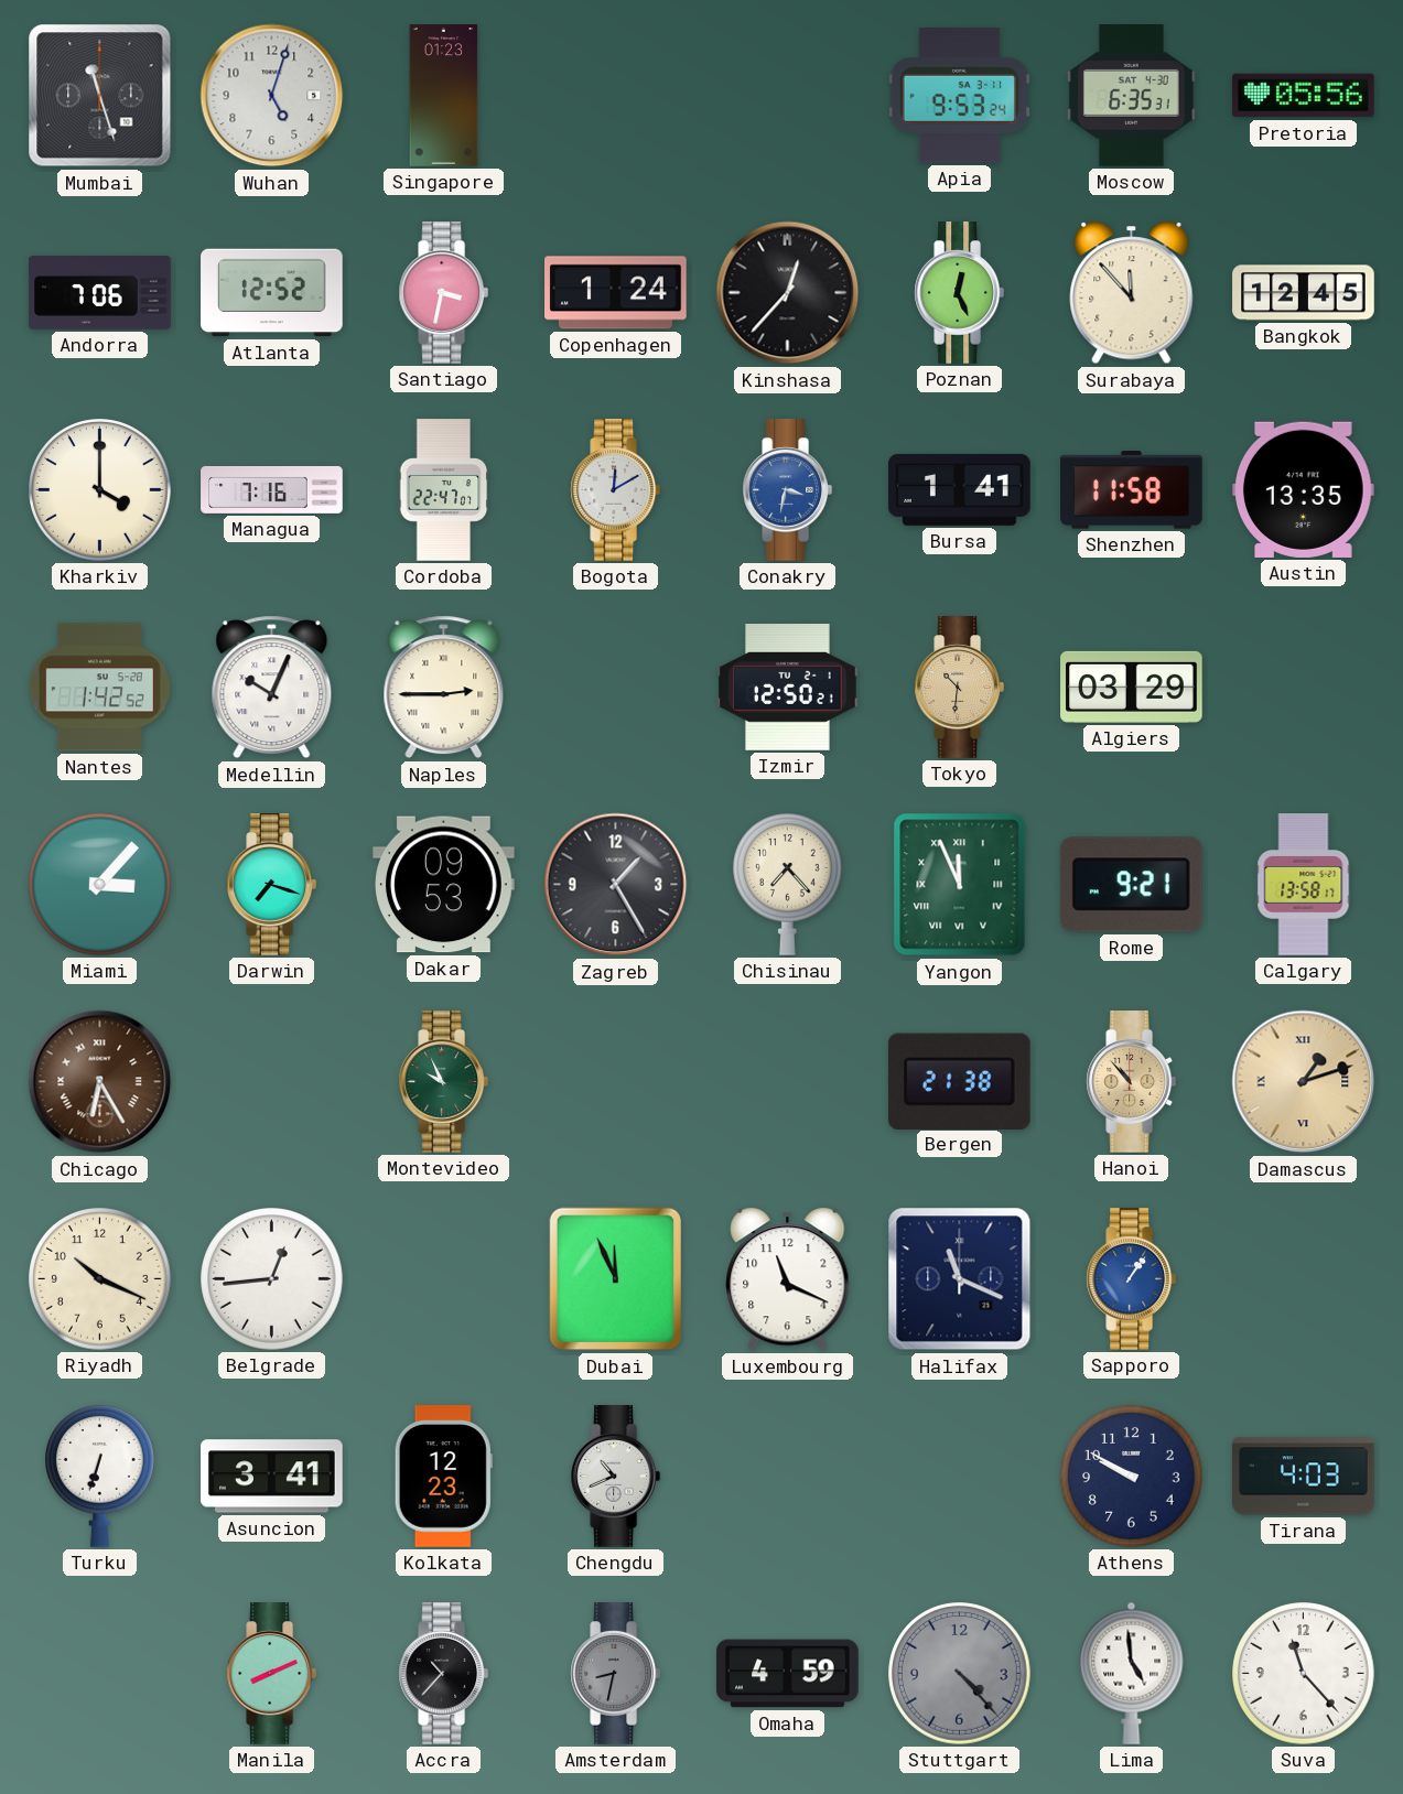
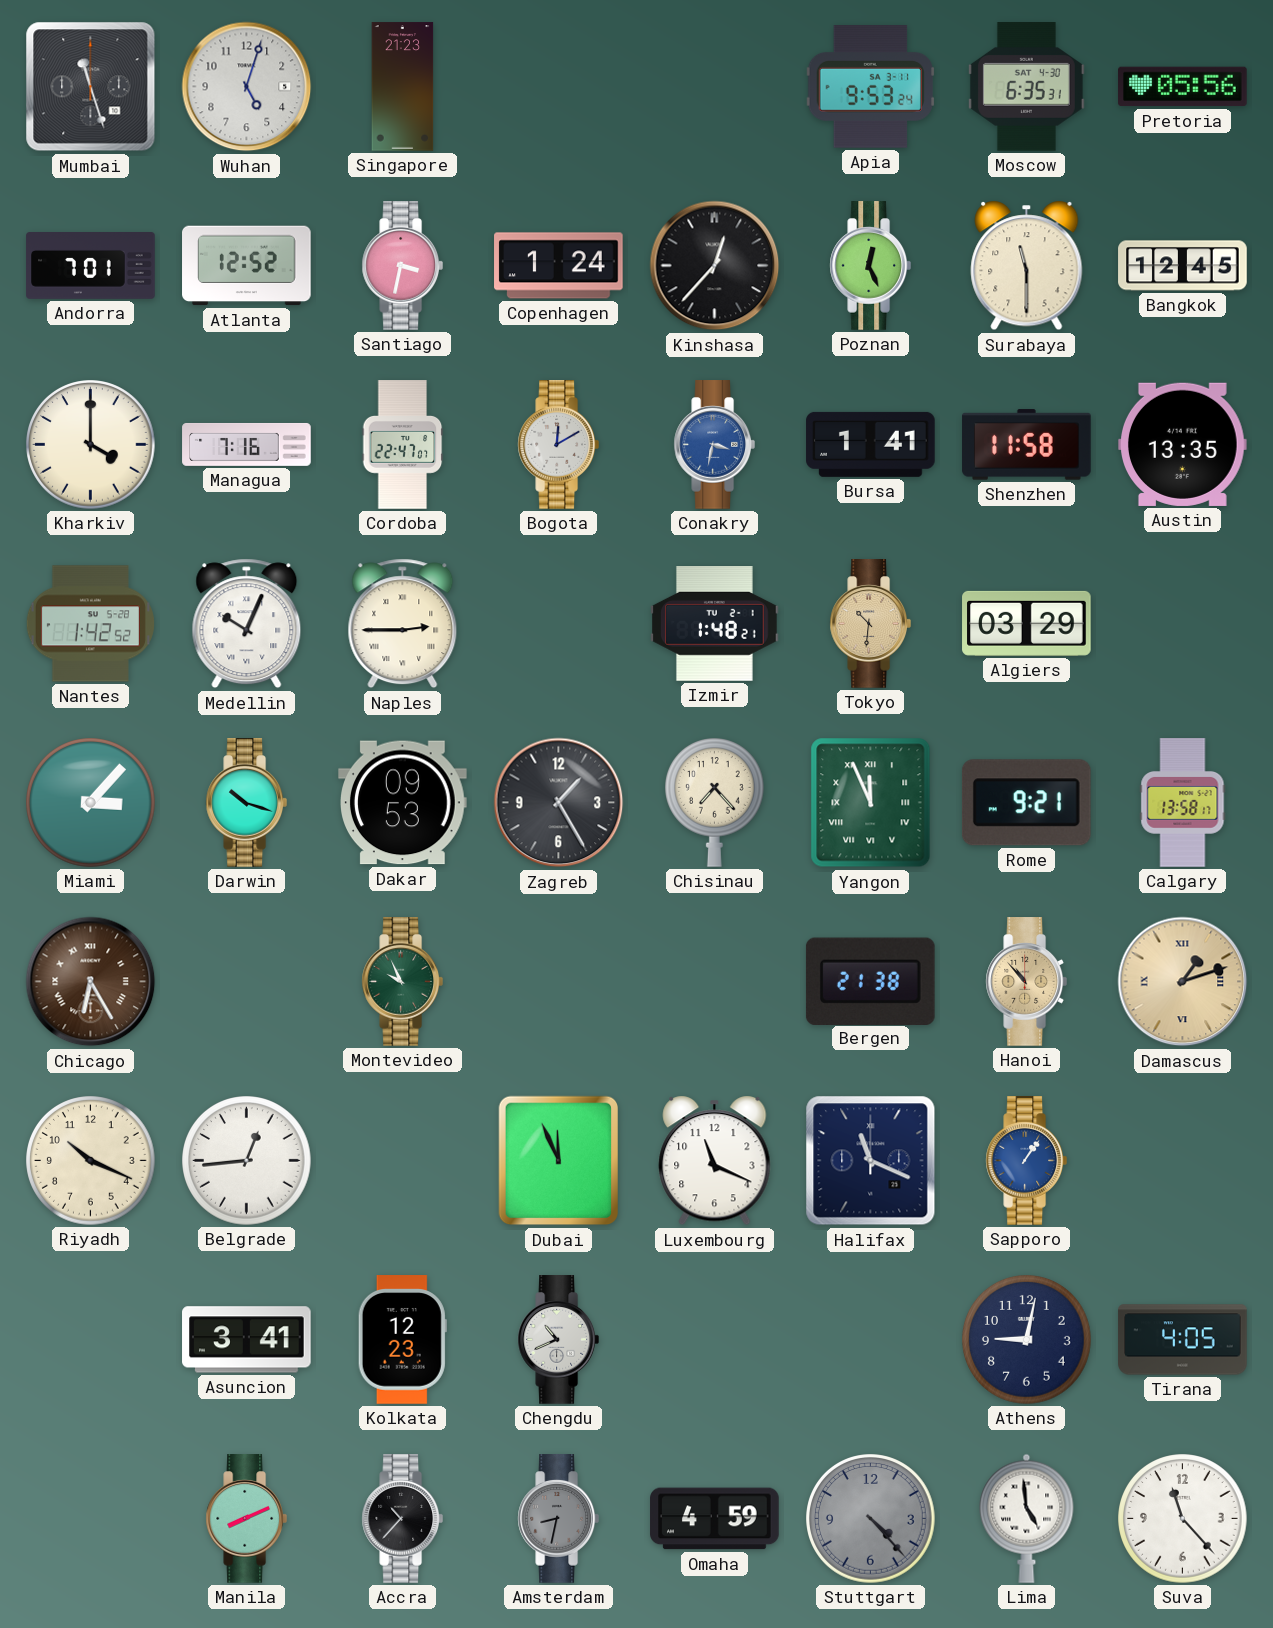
Singapore: 01:23 -> 21:23 (403, 87)
Andorra: 7:06 -> 7:01 (91, 266)
Surabaya: 11:53 -> 11:30 (1027, 266)
Izmir: 12:50 -> 1:48 (715, 624)
Darwin: 7:18 -> 10:18 (246, 803)
Turku: 6:33 -> none (100, 1477)
Athens: 9:50 -> 9:02 (1027, 1340)
Tirana: 4:03 -> 4:05 (1183, 1340)
